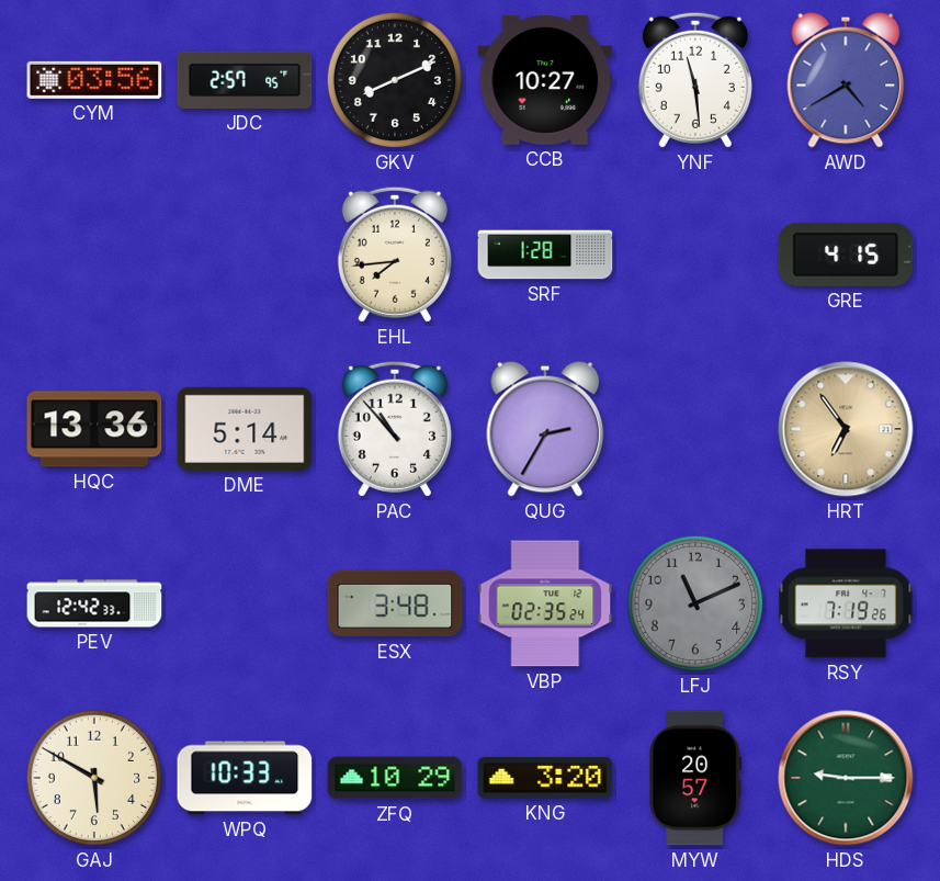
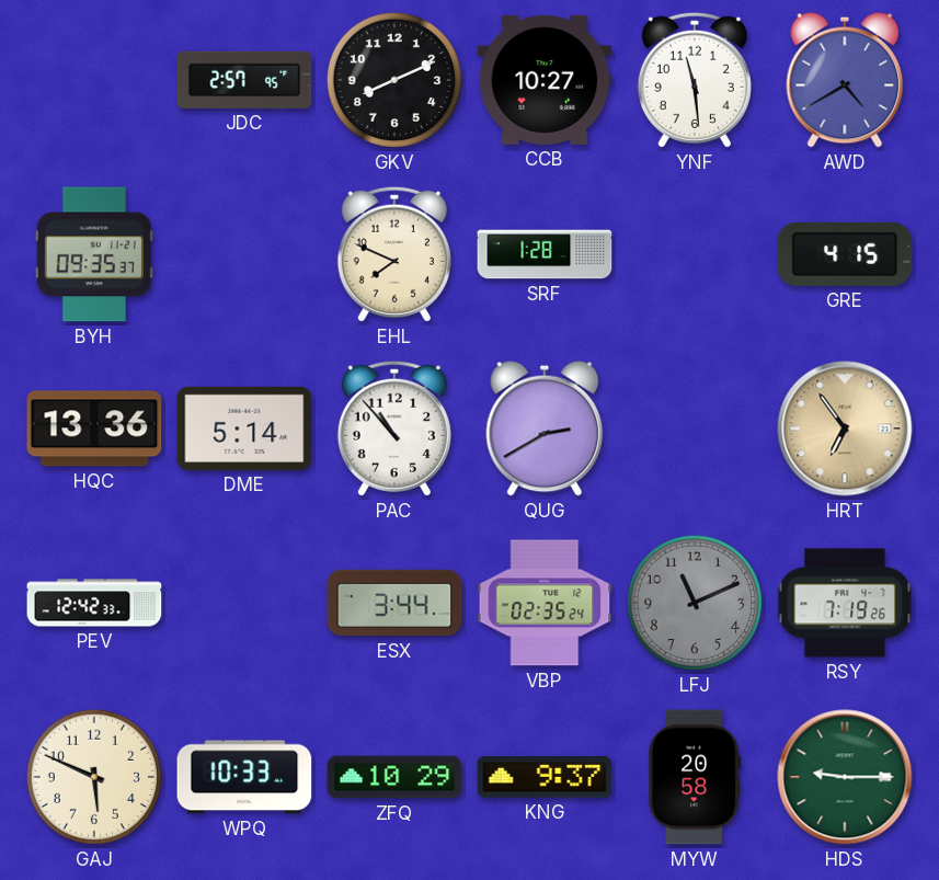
CYM: 03:56 -> none (94, 80)
BYH: none -> 09:35 (94, 254)
EHL: 7:44 -> 7:49 (394, 254)
QUG: 2:35 -> 2:40 (545, 428)
ESX: 3:48 -> 3:44 (394, 603)
GAJ: 5:50 -> 5:49 (94, 777)
KNG: 3:20 -> 9:37 (545, 778)
MYW: 20:57 -> 20:58 (695, 777)
